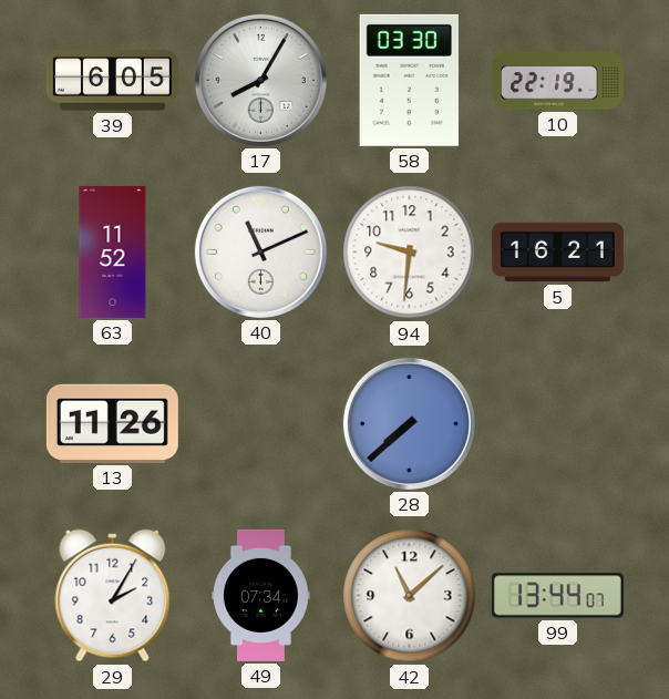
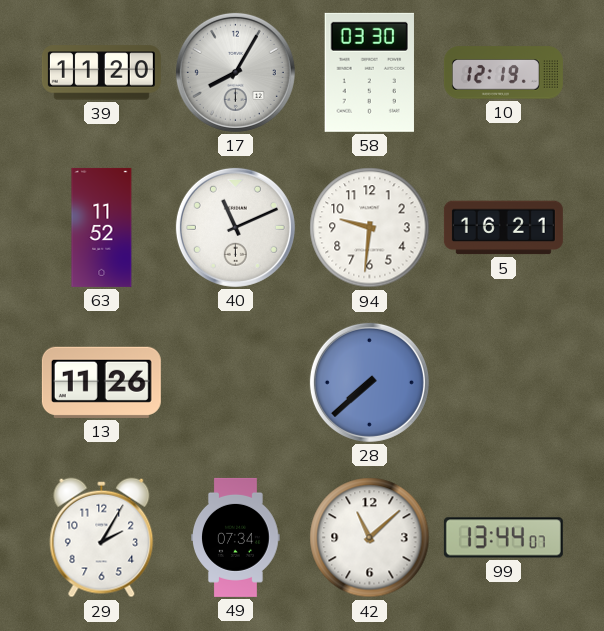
39: 6:05 -> 11:20 (101, 73)
10: 22:19 -> 12:19 (503, 73)
